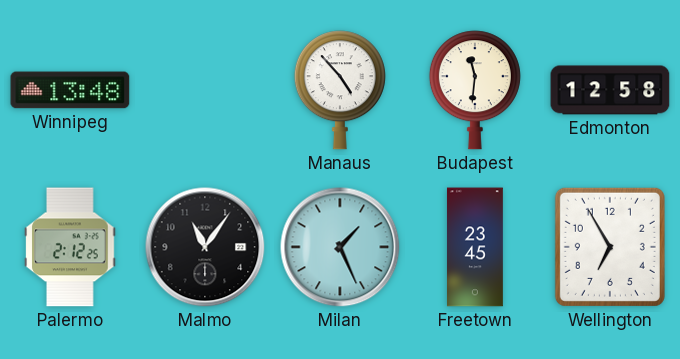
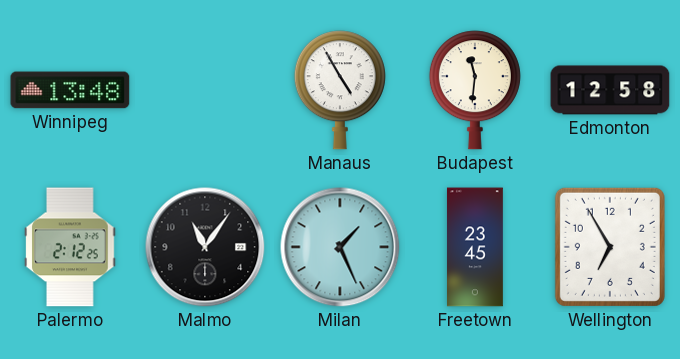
Manaus: 4:53 -> 4:55 (340, 90)
